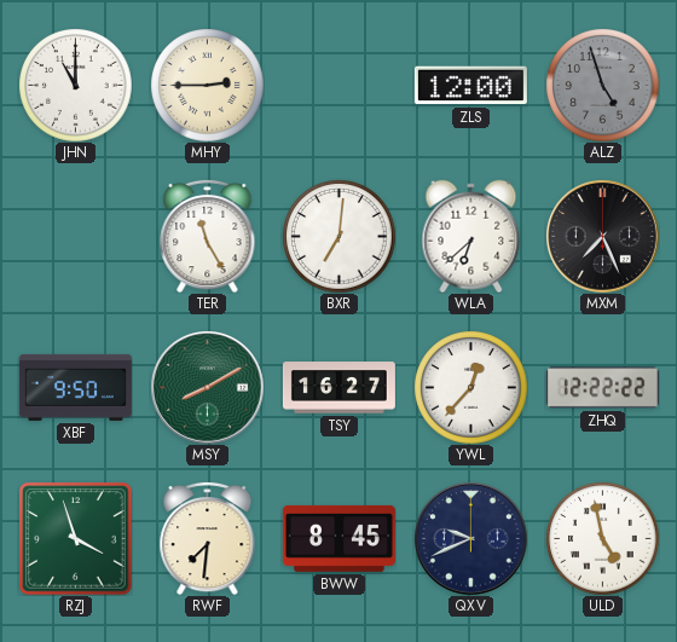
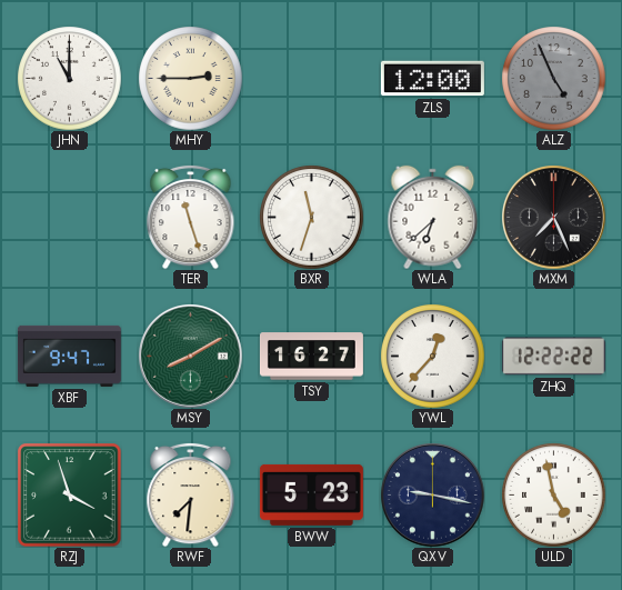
ALZ: 4:57 -> 4:56 (553, 78)
TER: 11:25 -> 11:27 (191, 217)
BXR: 7:01 -> 11:33 (311, 217)
XBF: 9:50 -> 9:47 (69, 356)
BWW: 8:45 -> 5:23 (311, 494)
QXV: 9:41 -> 9:17 (433, 496)
